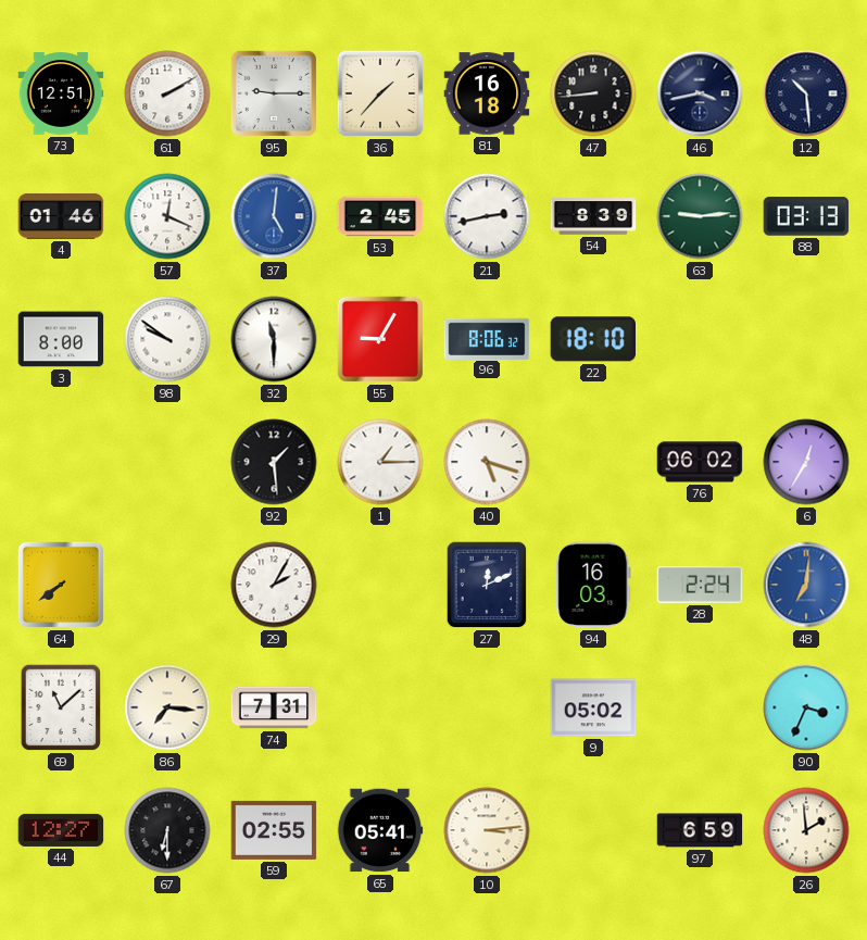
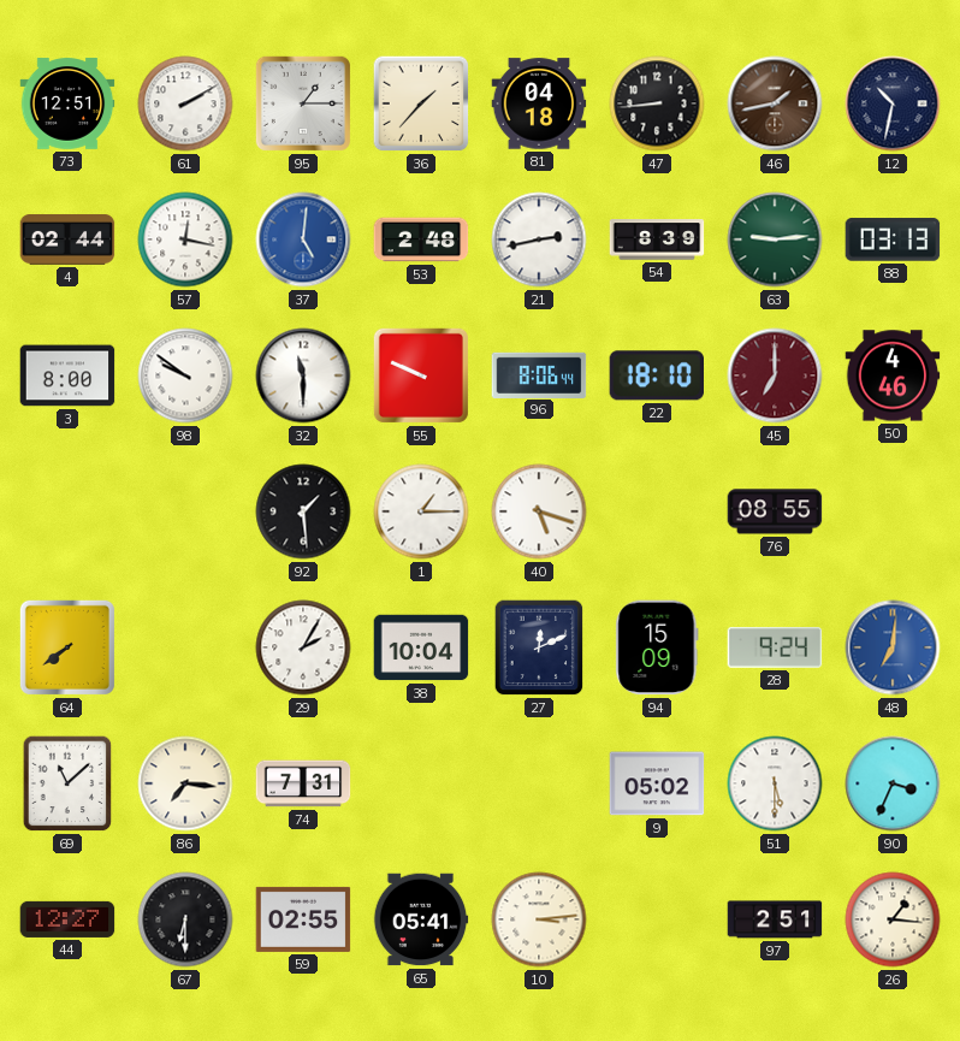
95: 9:15 -> 1:15 (303, 103)
81: 16:18 -> 04:18 (539, 103)
46: 3:43 -> 1:43 (775, 103)
46 dial: navy -> brown (775, 103)
12: 10:29 -> 10:32 (893, 103)
4: 01:46 -> 02:44 (67, 241)
57: 12:19 -> 12:17 (185, 239)
53: 2:45 -> 2:48 (421, 239)
55: 9:05 -> 9:49 (421, 375)
96: 8:06:32 -> 8:06:44 (539, 374)
45: none -> 7:00 (775, 375)
50: none -> 4:46 (893, 375)
76: 06:02 -> 08:55 (775, 511)
6: 12:35 -> none (806, 462)
38: none -> 10:04 (421, 647)
94: 16:03 -> 15:09 (657, 647)
28: 2:24 -> 9:24 (775, 649)
51: none -> 5:30 (775, 783)
97: 6:59 -> 2:51 (775, 919)
26: 1:59 -> 1:16 (893, 919)
